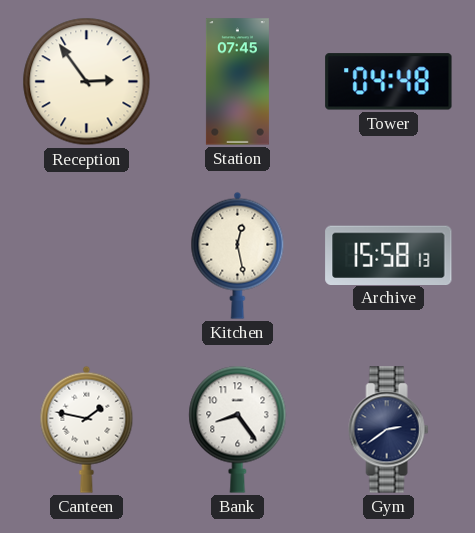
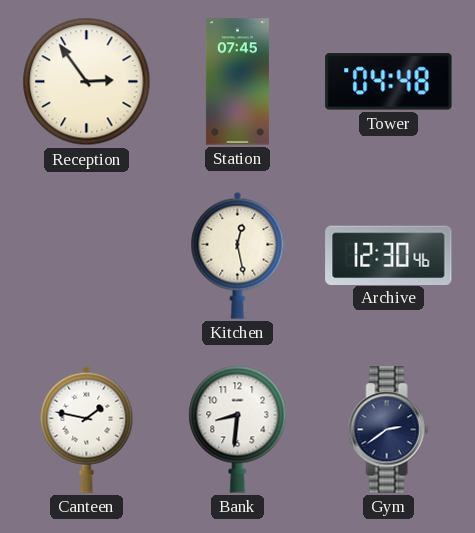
Archive: 15:58 -> 12:30 (389, 255)
Bank: 8:24 -> 8:31 (238, 429)
